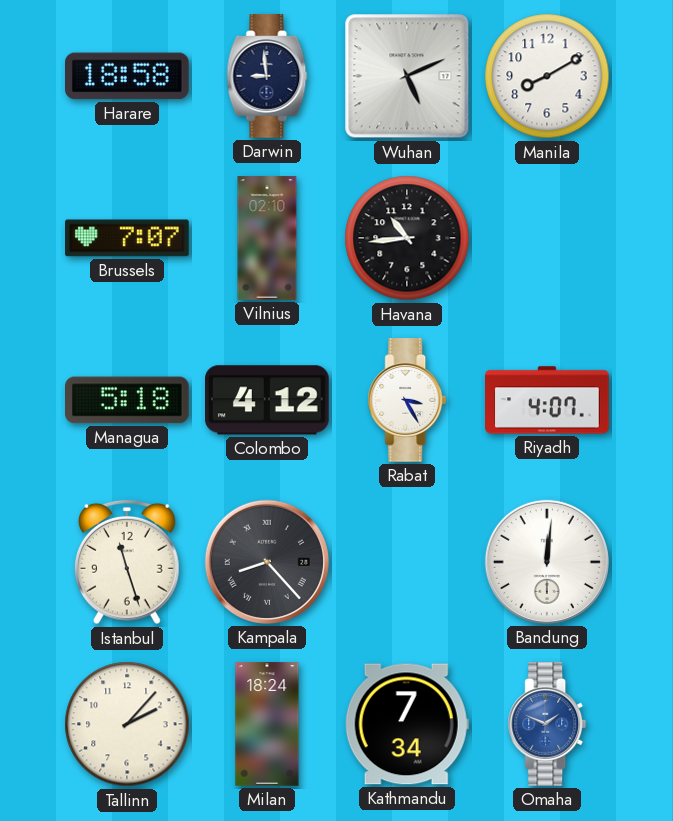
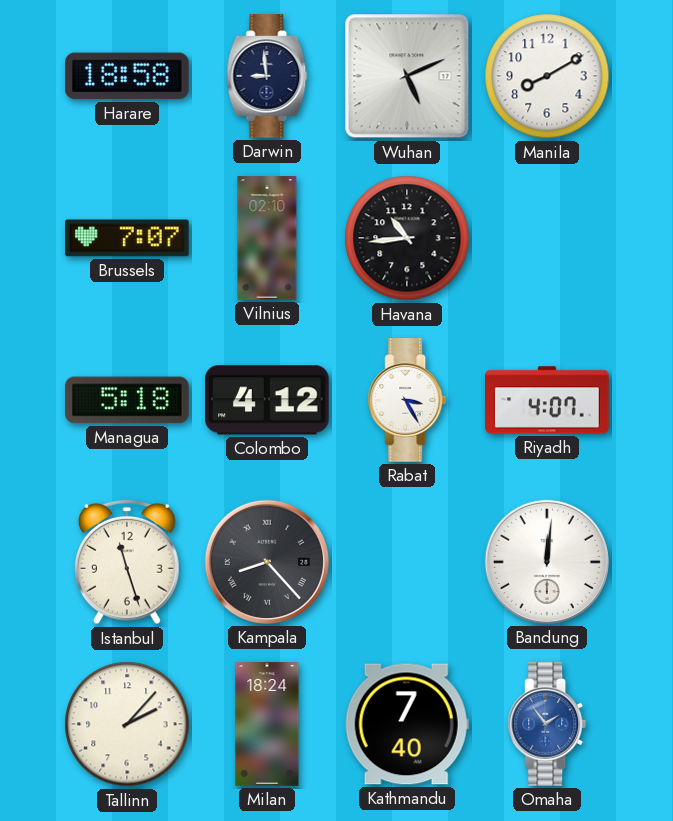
Kathmandu: 7:34 -> 7:40 (407, 724)
Omaha: 1:49 -> 1:54 (547, 724)
